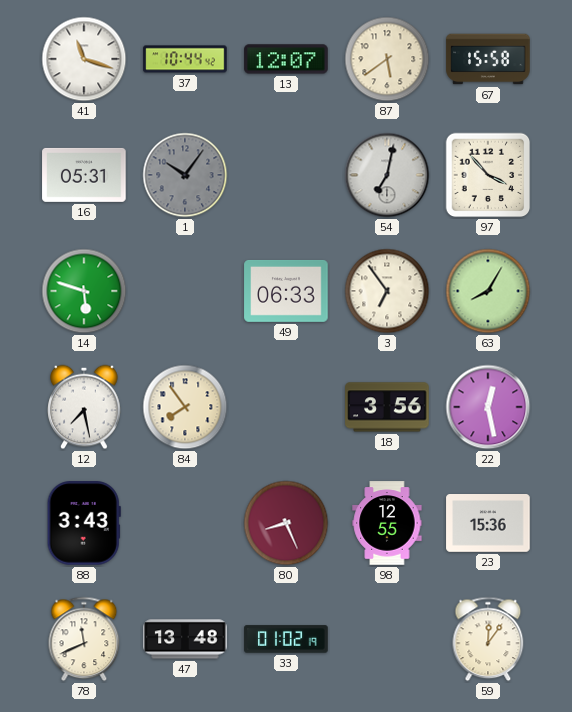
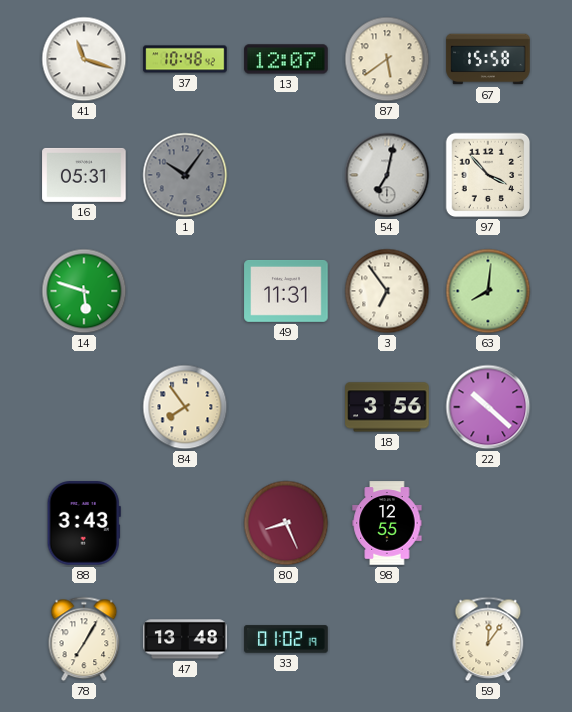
37: 10:44 -> 10:48 (185, 59)
49: 06:33 -> 11:31 (286, 291)
63: 8:05 -> 8:01 (488, 291)
12: 7:28 -> none (84, 407)
22: 12:28 -> 10:22 (488, 407)
23: 15:36 -> none (488, 524)
78: 11:41 -> 7:05 (84, 639)
